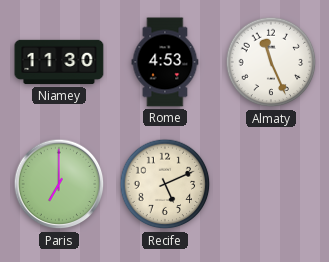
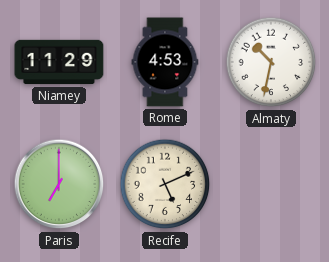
Niamey: 11:30 -> 11:29 (59, 62)
Almaty: 11:26 -> 10:32 (271, 62)
